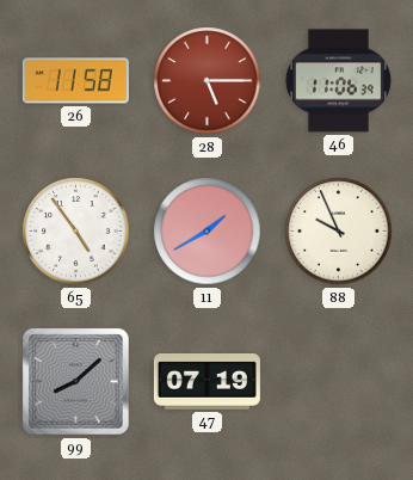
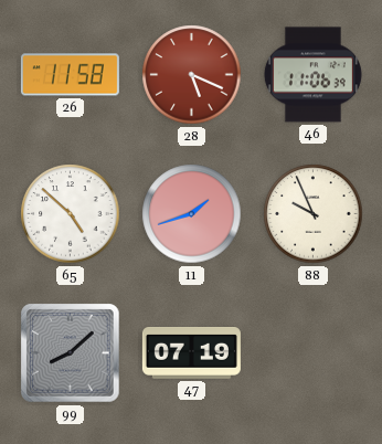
28: 5:15 -> 5:19 (192, 75)
65: 4:54 -> 4:52 (71, 214)
11: 1:40 -> 1:42 (192, 214)
